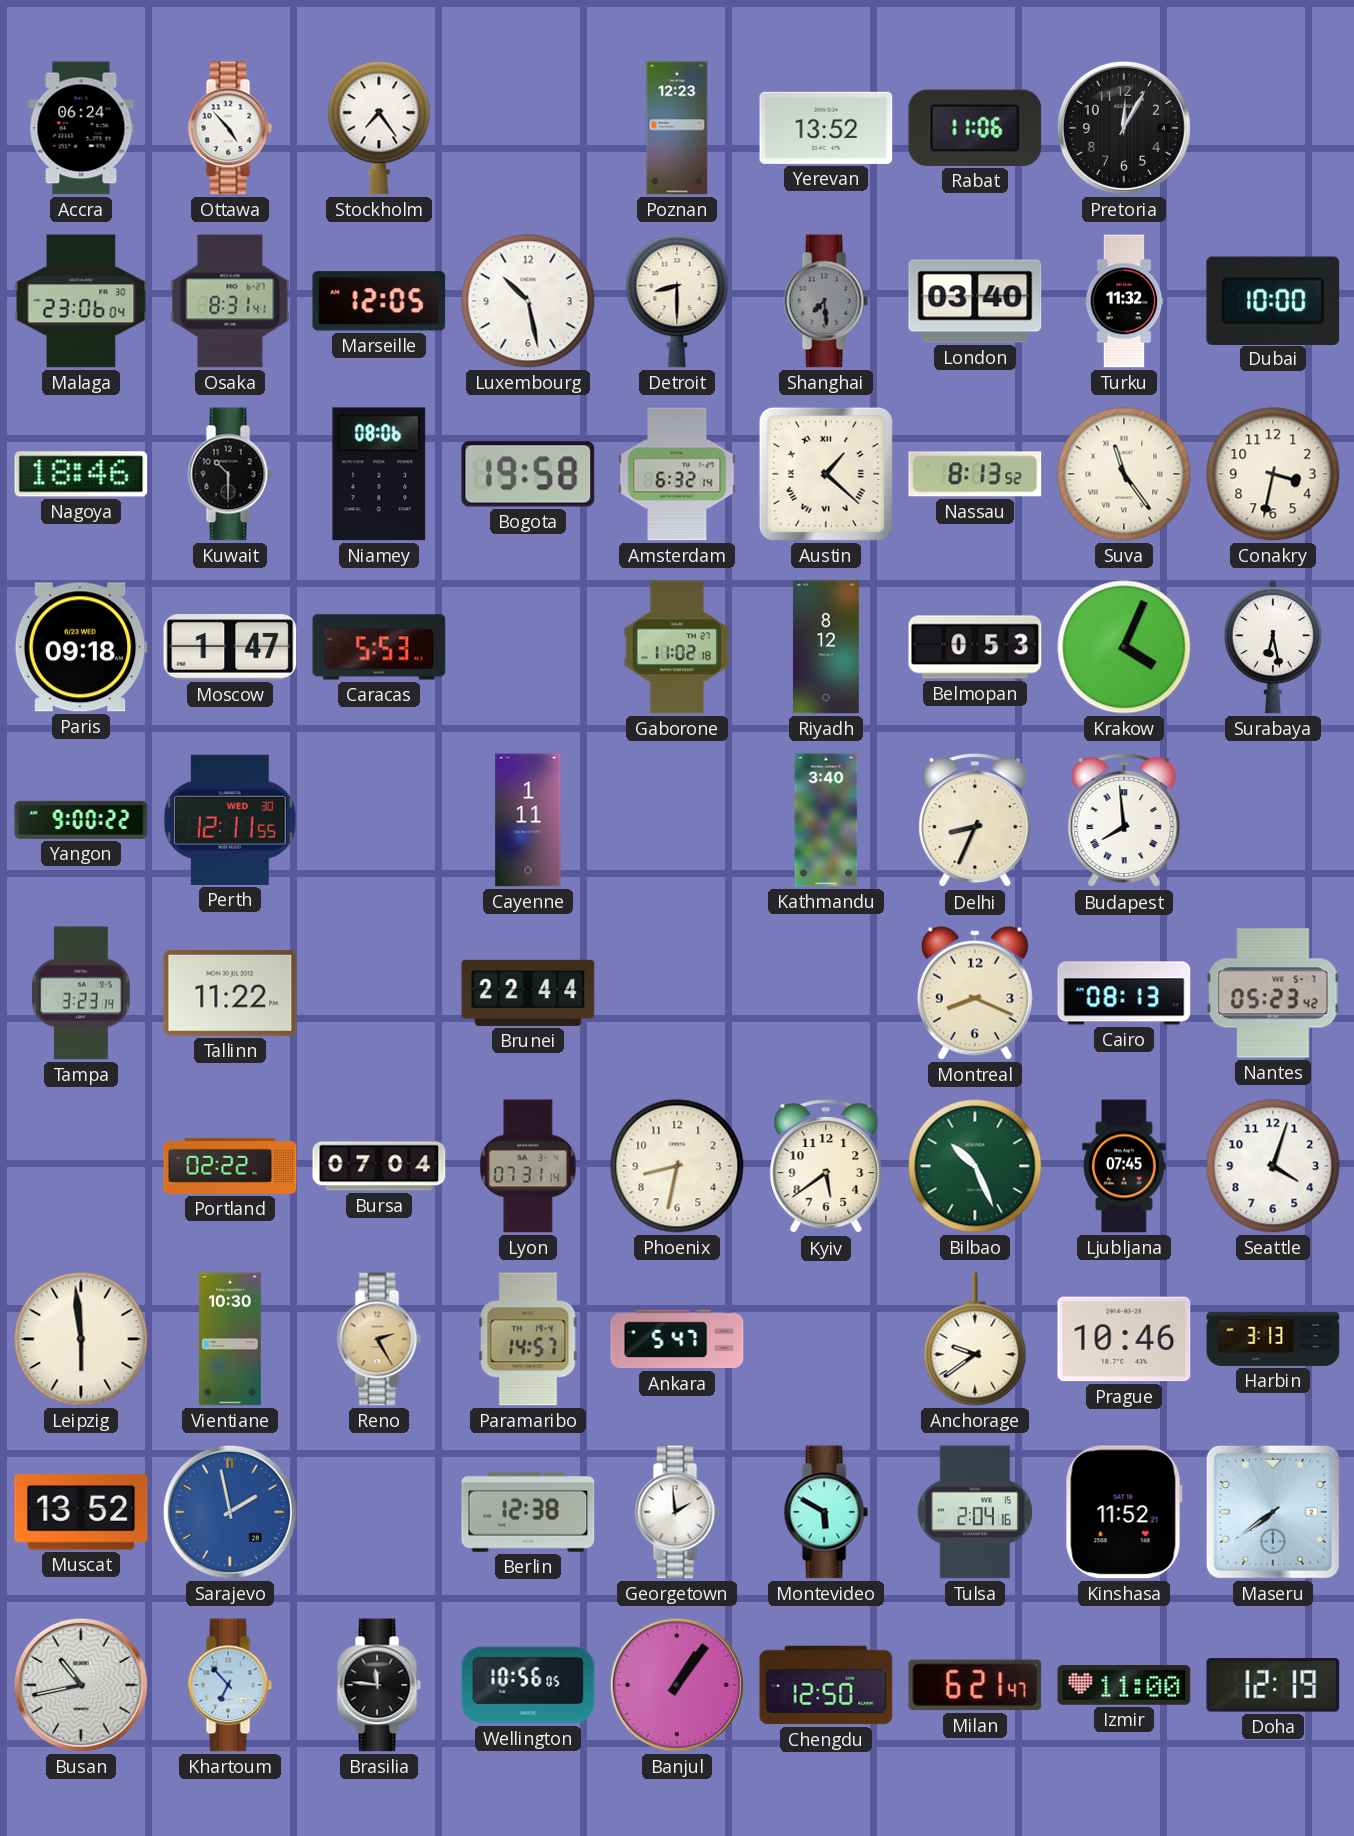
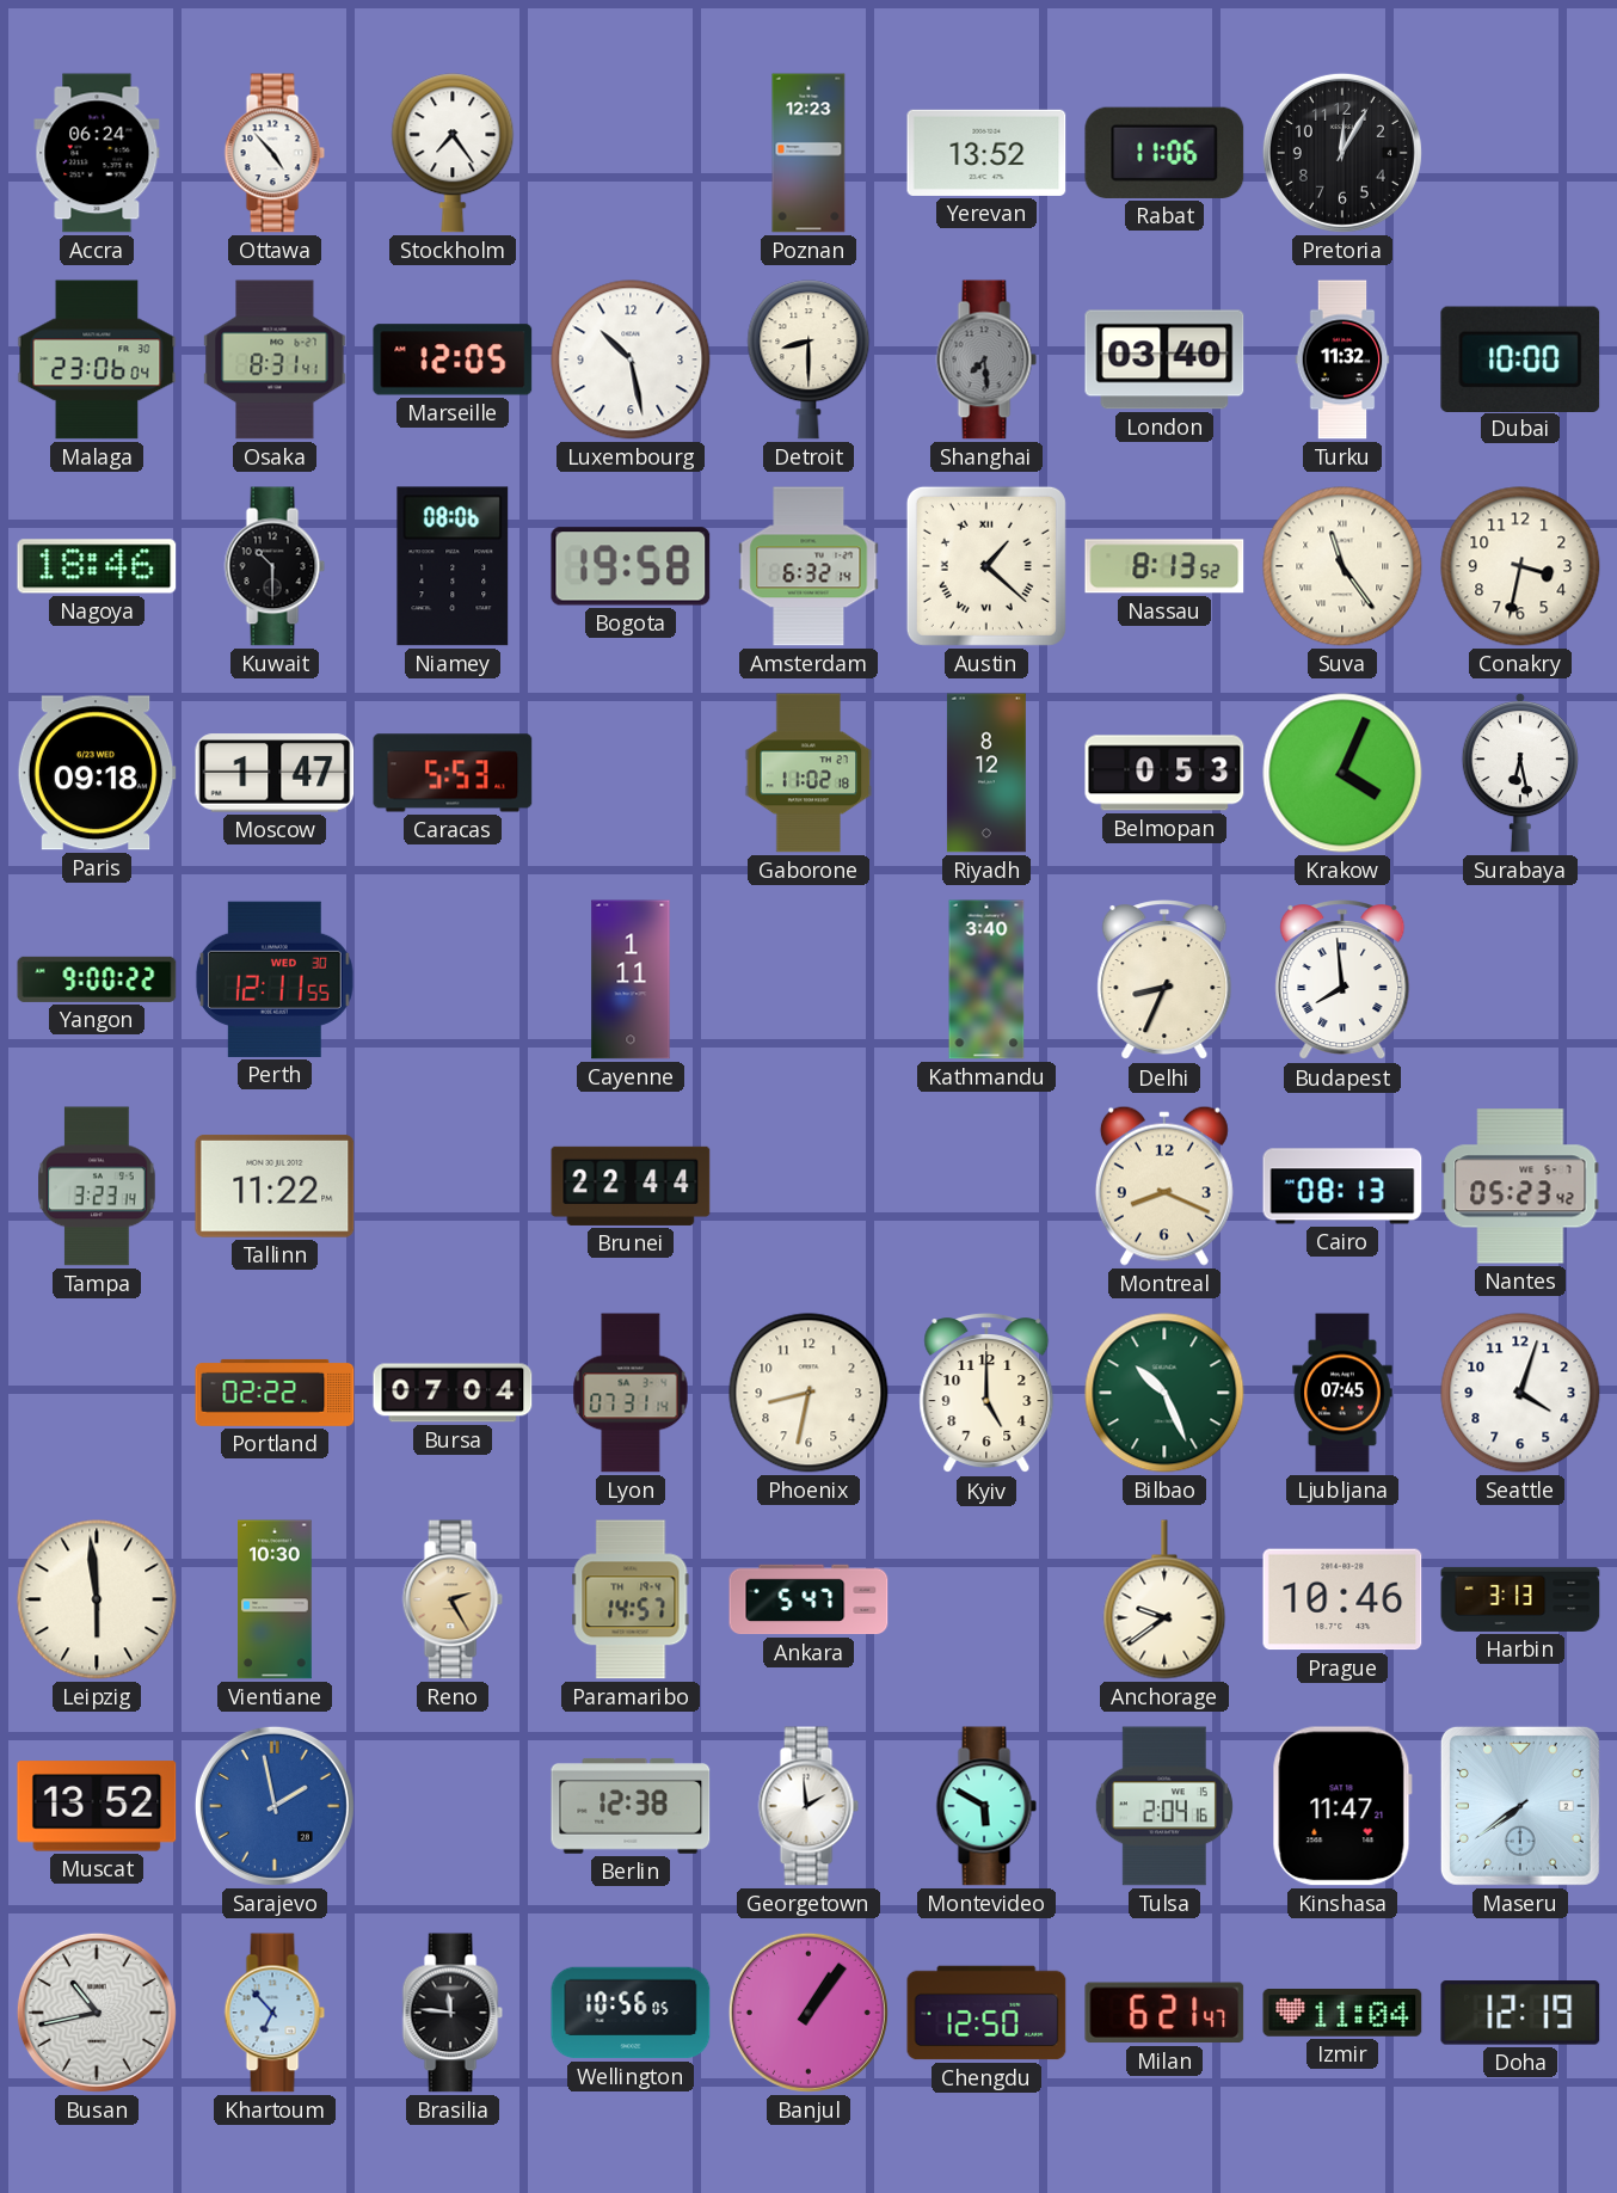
Kyiv: 5:39 -> 5:00 (986, 1394)
Kinshasa: 11:52 -> 11:47 (1342, 1806)
Izmir: 11:00 -> 11:04 (1342, 2014)
